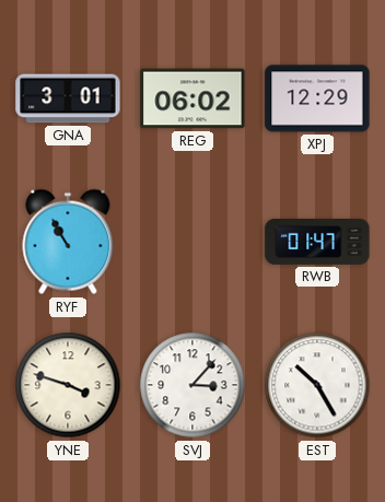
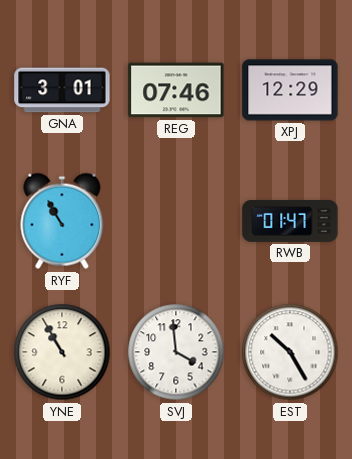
REG: 06:02 -> 07:46 (176, 90)
YNE: 3:48 -> 10:55 (62, 352)
SVJ: 3:07 -> 3:59 (176, 352)
